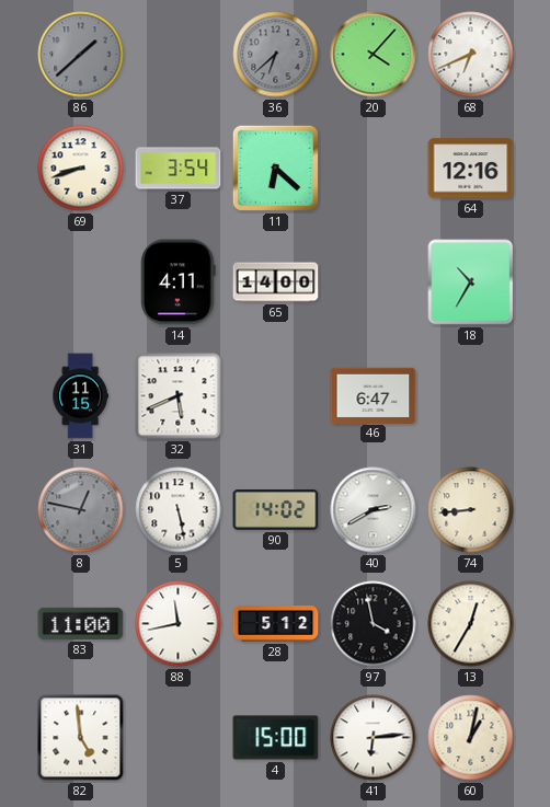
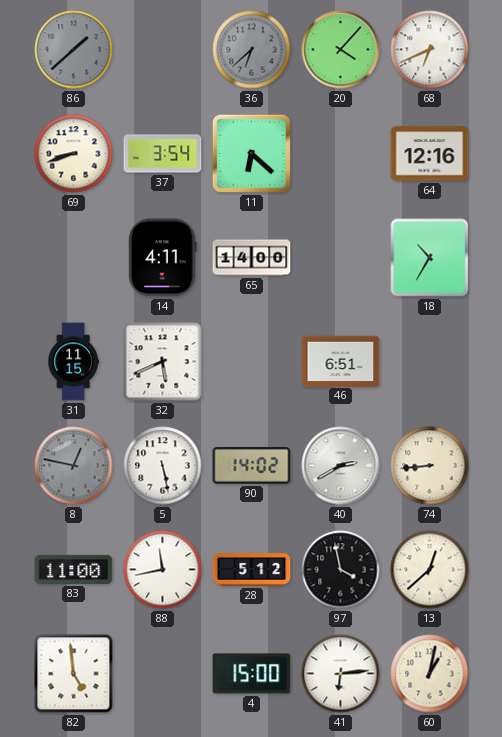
46: 6:47 -> 6:51 (341, 361)
13: 12:35 -> 12:38 (430, 570)
